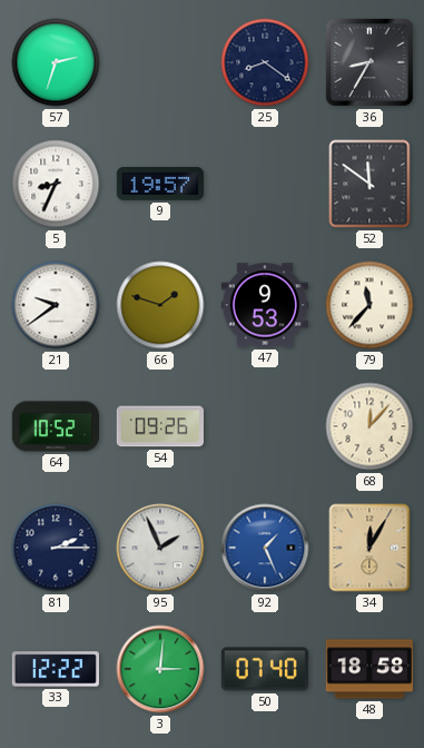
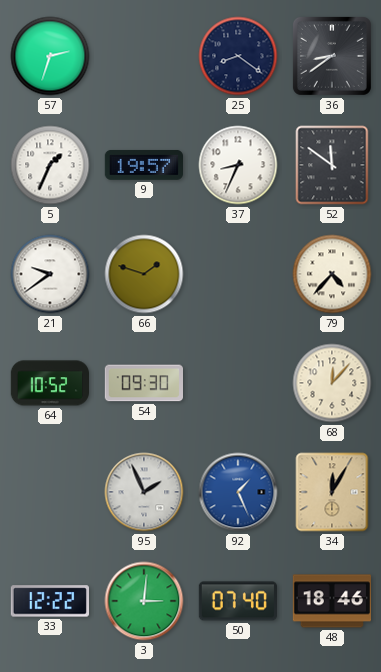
36: 8:35 -> 8:39 (332, 56)
5: 8:34 -> 1:34 (50, 165)
37: none -> 8:34 (238, 165)
47: 9:53 -> none (264, 305)
79: 11:37 -> 4:37 (332, 274)
54: 09:26 -> 09:30 (143, 383)
81: 2:15 -> none (56, 548)
48: 18:58 -> 18:46 (331, 601)
